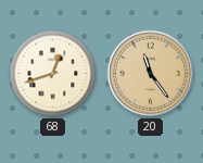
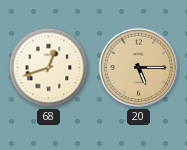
20: 11:24 -> 5:15 (139, 68)
